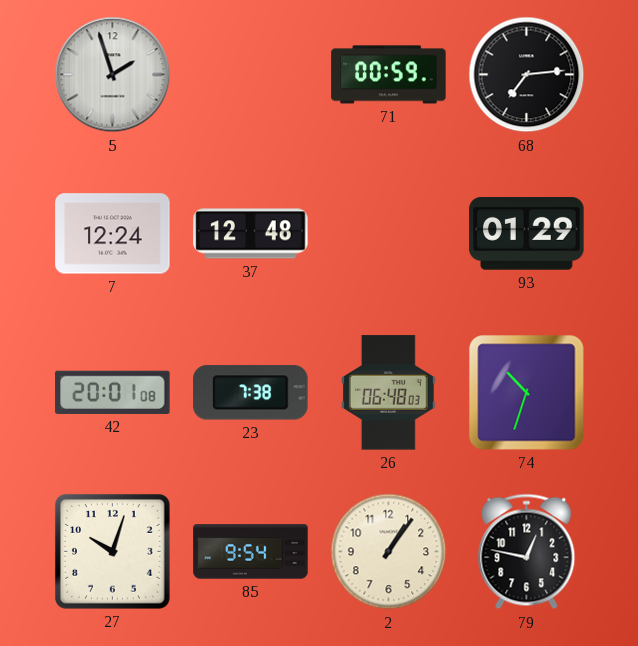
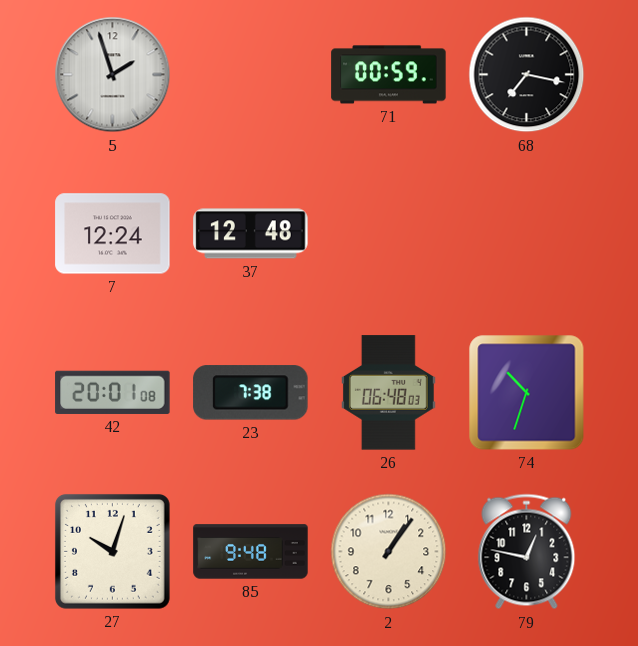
68: 7:14 -> 7:17 (527, 75)
93: 01:29 -> none (527, 234)
85: 9:54 -> 9:48 (251, 552)
